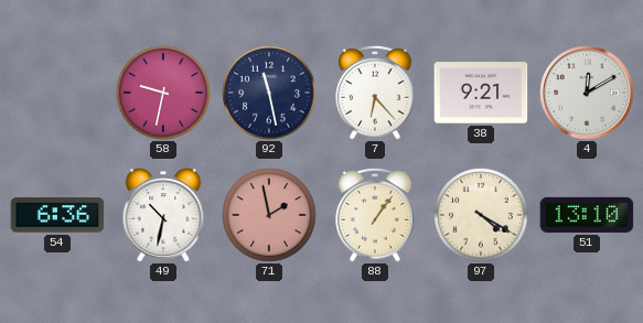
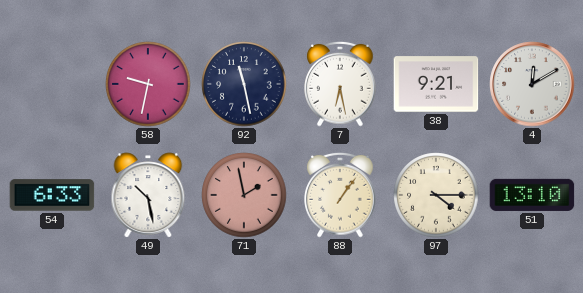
7: 6:23 -> 6:28 (340, 84)
54: 6:36 -> 6:33 (52, 195)
49: 10:32 -> 10:28 (148, 195)
97: 4:20 -> 4:15 (436, 195)
